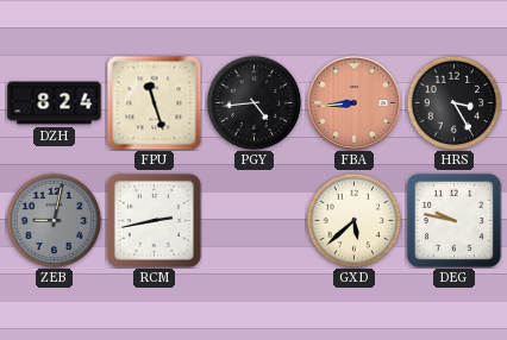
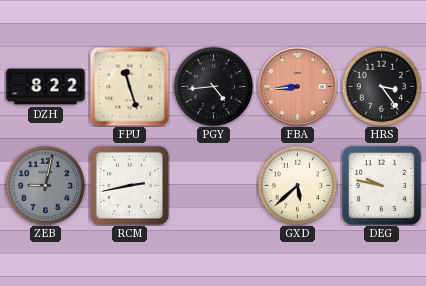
DZH: 8:24 -> 8:22 (46, 87)
HRS: 3:25 -> 3:24 (381, 86)
